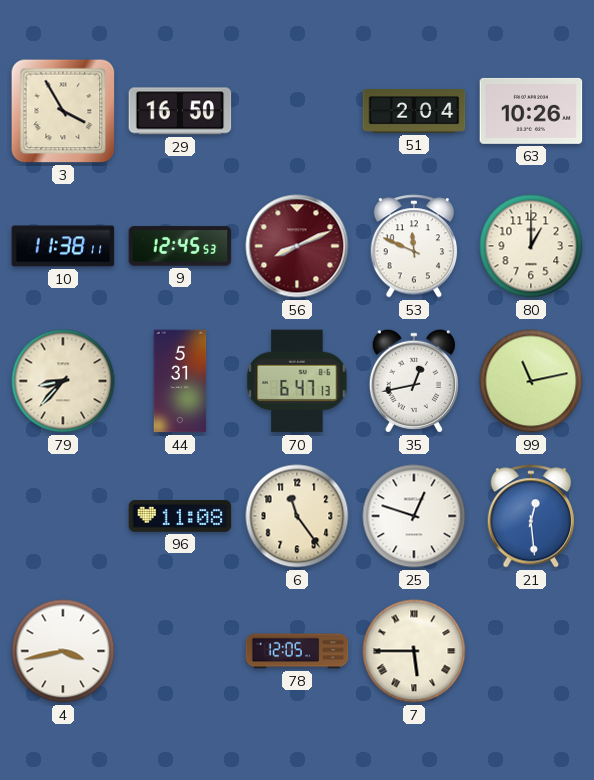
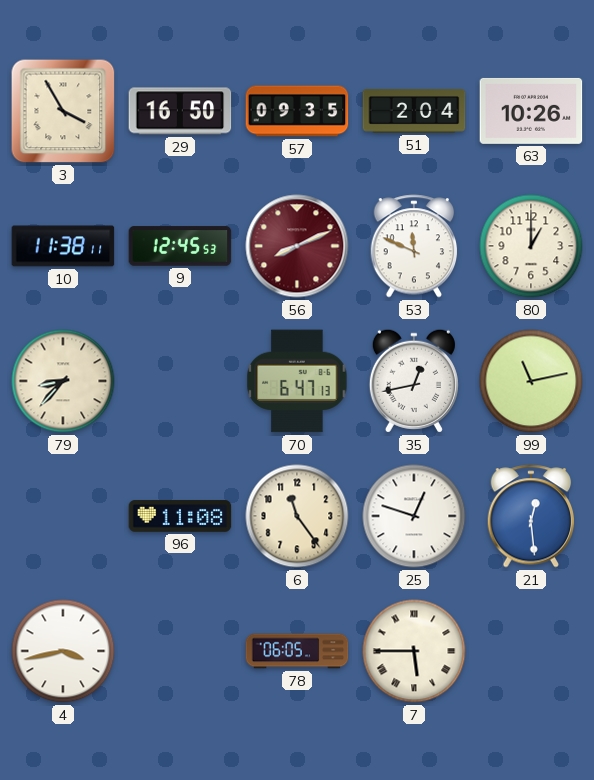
57: none -> 09:35 (297, 111)
44: 5:31 -> none (180, 381)
78: 12:05 -> 06:05 (297, 651)
